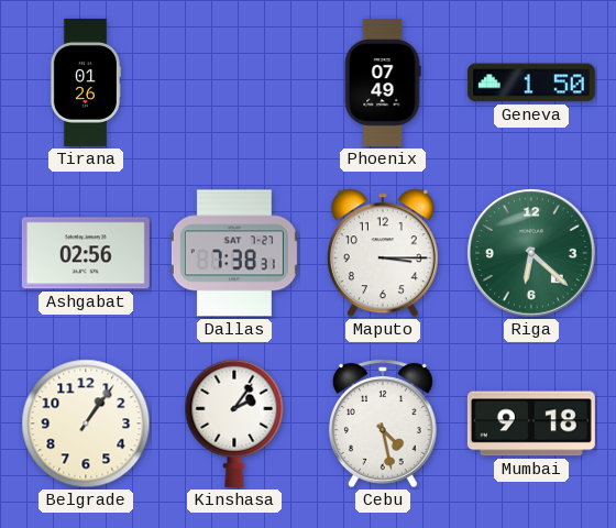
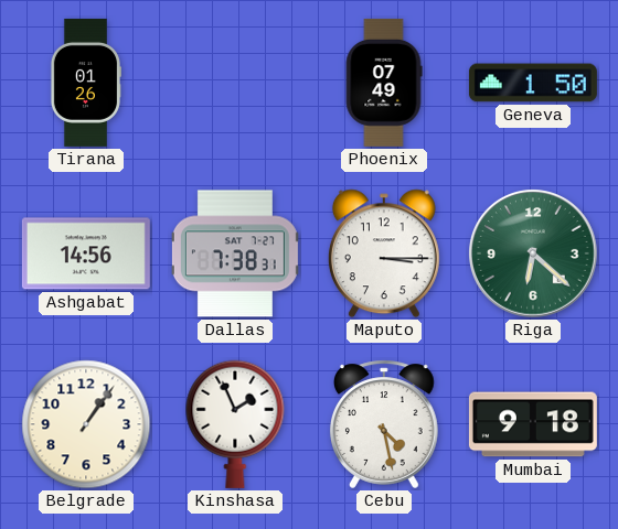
Ashgabat: 02:56 -> 14:56 (86, 253)
Kinshasa: 2:06 -> 1:56 (235, 424)
